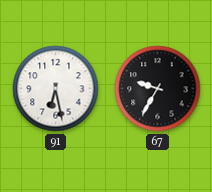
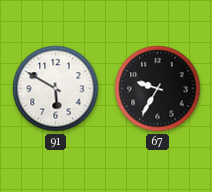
91: 6:28 -> 5:50 (56, 89)
